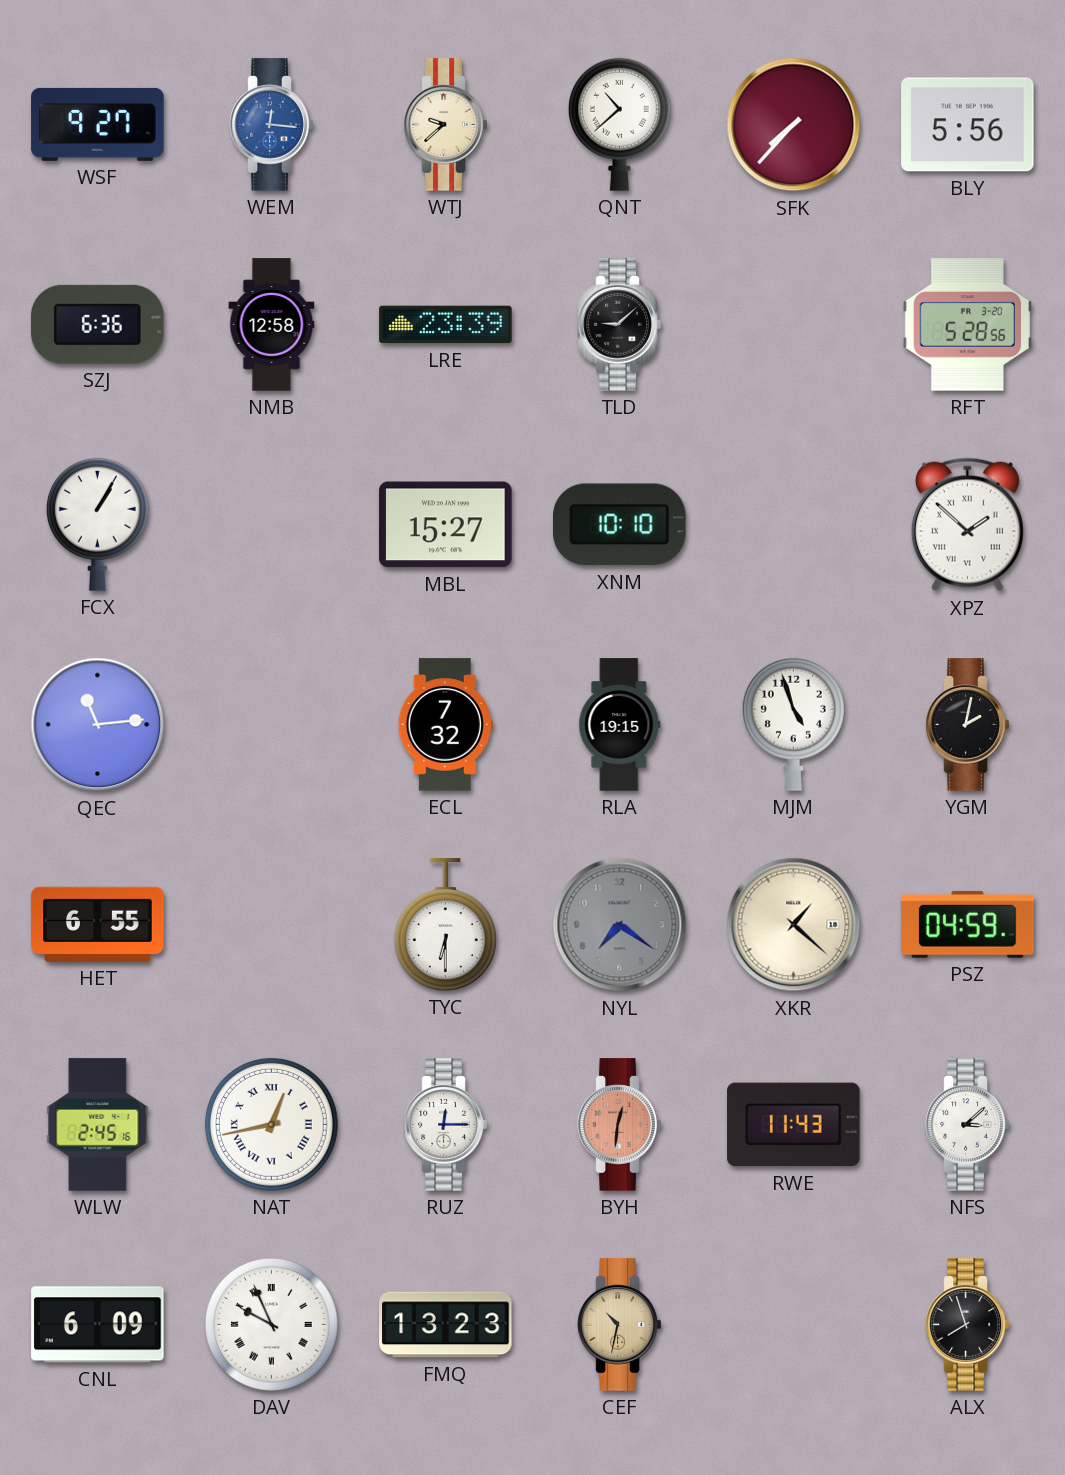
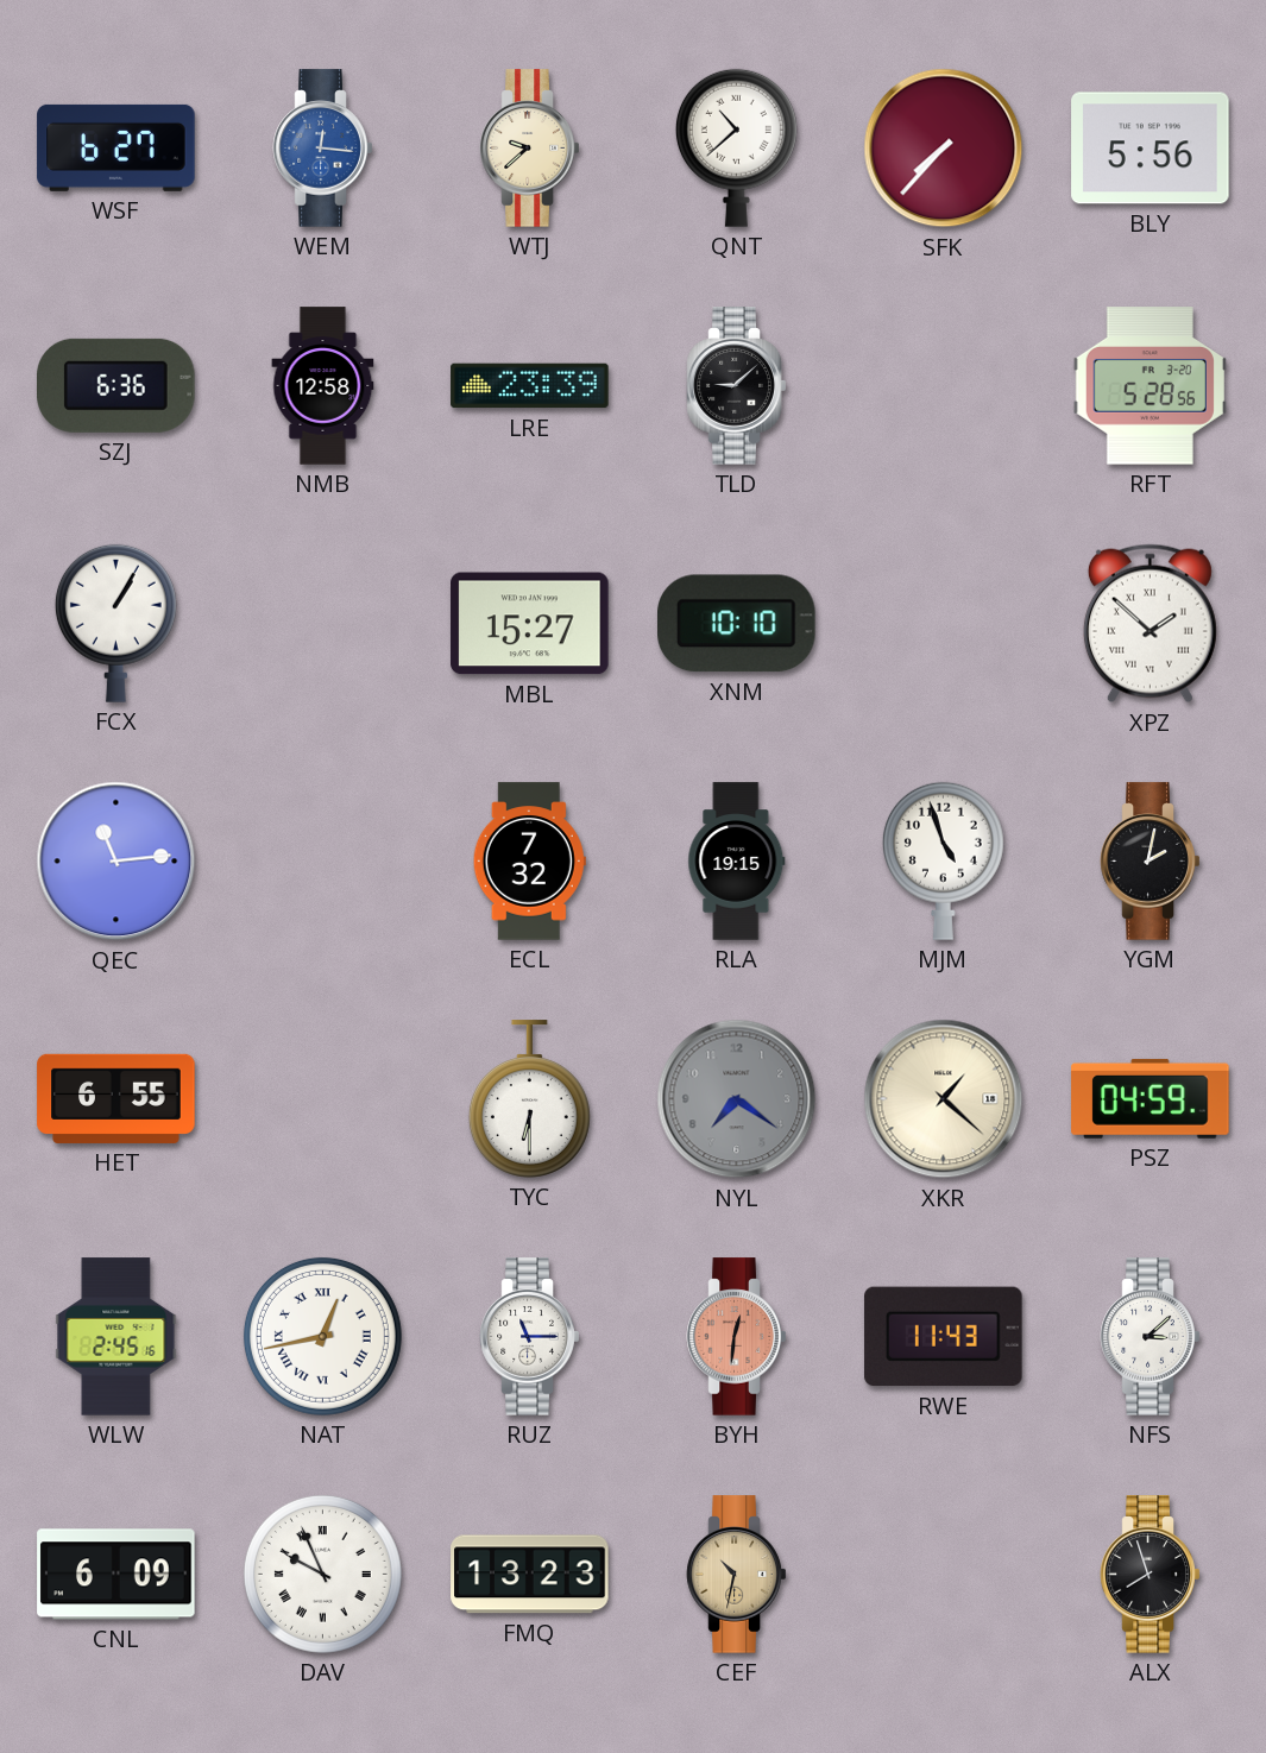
WSF: 9:27 -> 6:27 (116, 147)
RUZ: 12:15 -> 11:15 (530, 1337)
